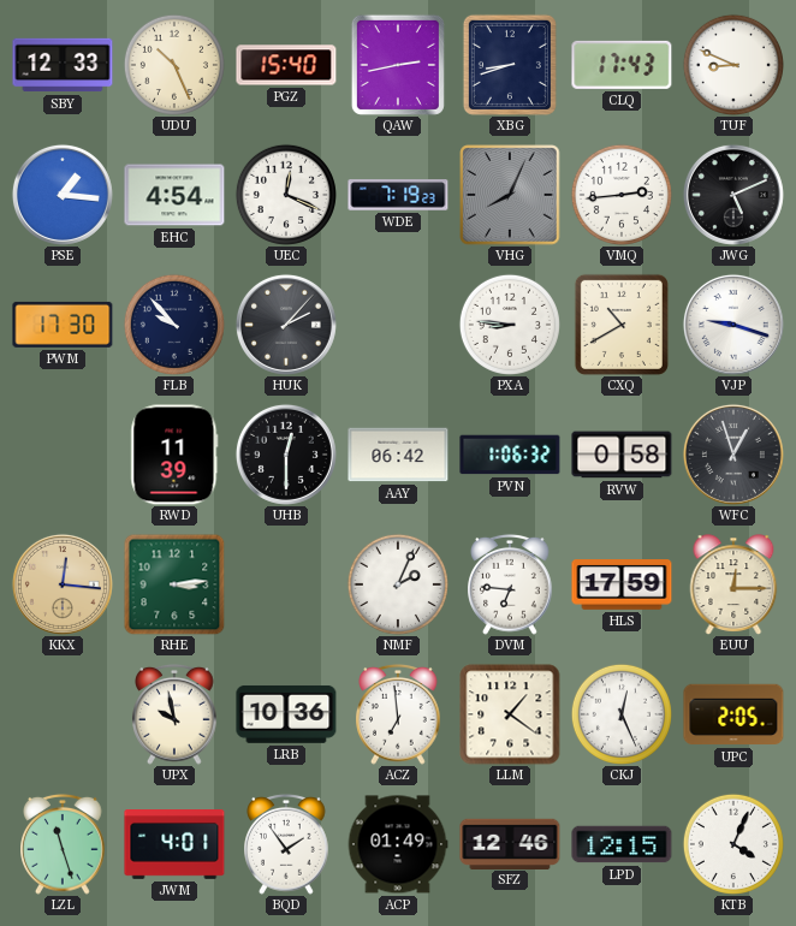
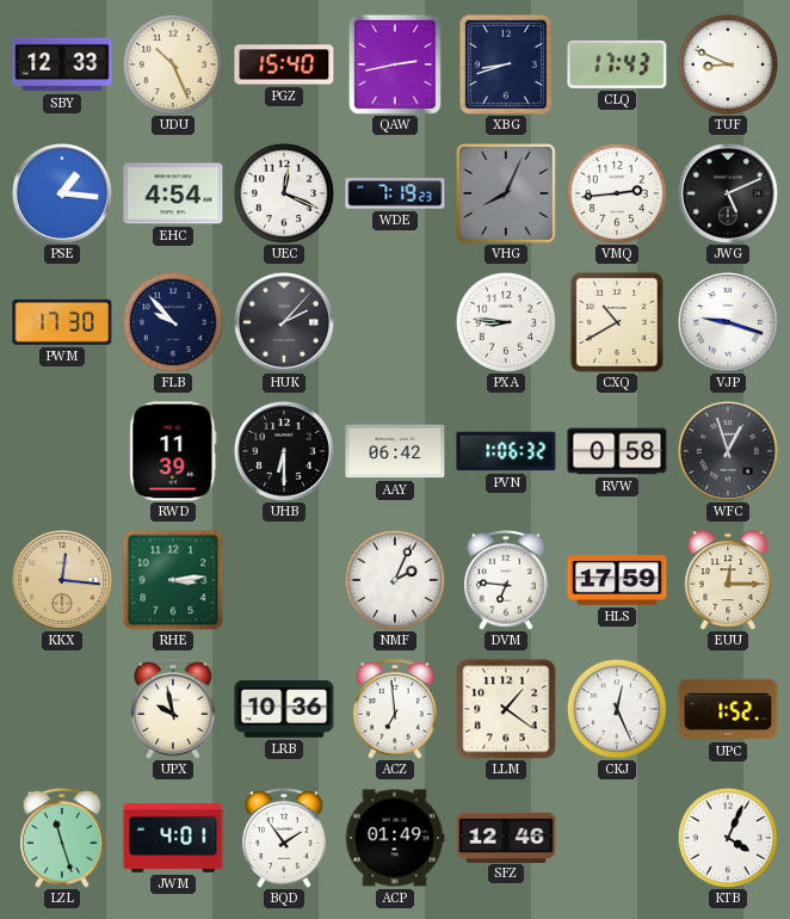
UHB: 12:30 -> 6:30 (284, 451)
UPC: 2:05 -> 1:52 (728, 709)
LPD: 12:15 -> none (622, 844)
